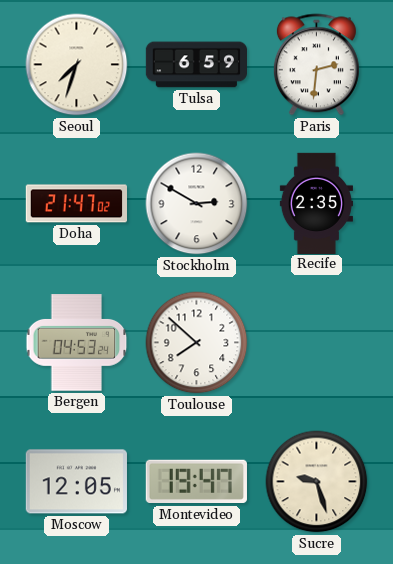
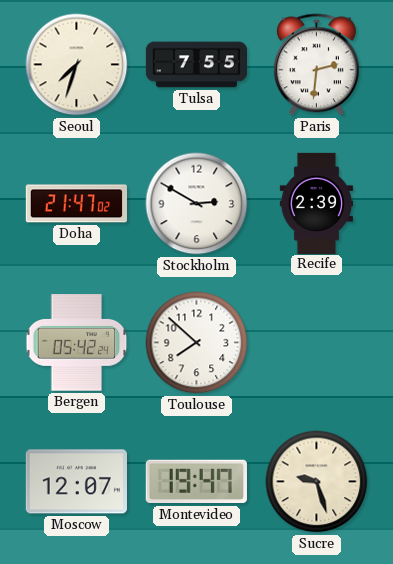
Tulsa: 6:59 -> 7:55 (196, 65)
Recife: 2:35 -> 2:39 (316, 203)
Bergen: 04:53 -> 05:42 (77, 343)
Moscow: 12:05 -> 12:07 (76, 482)
